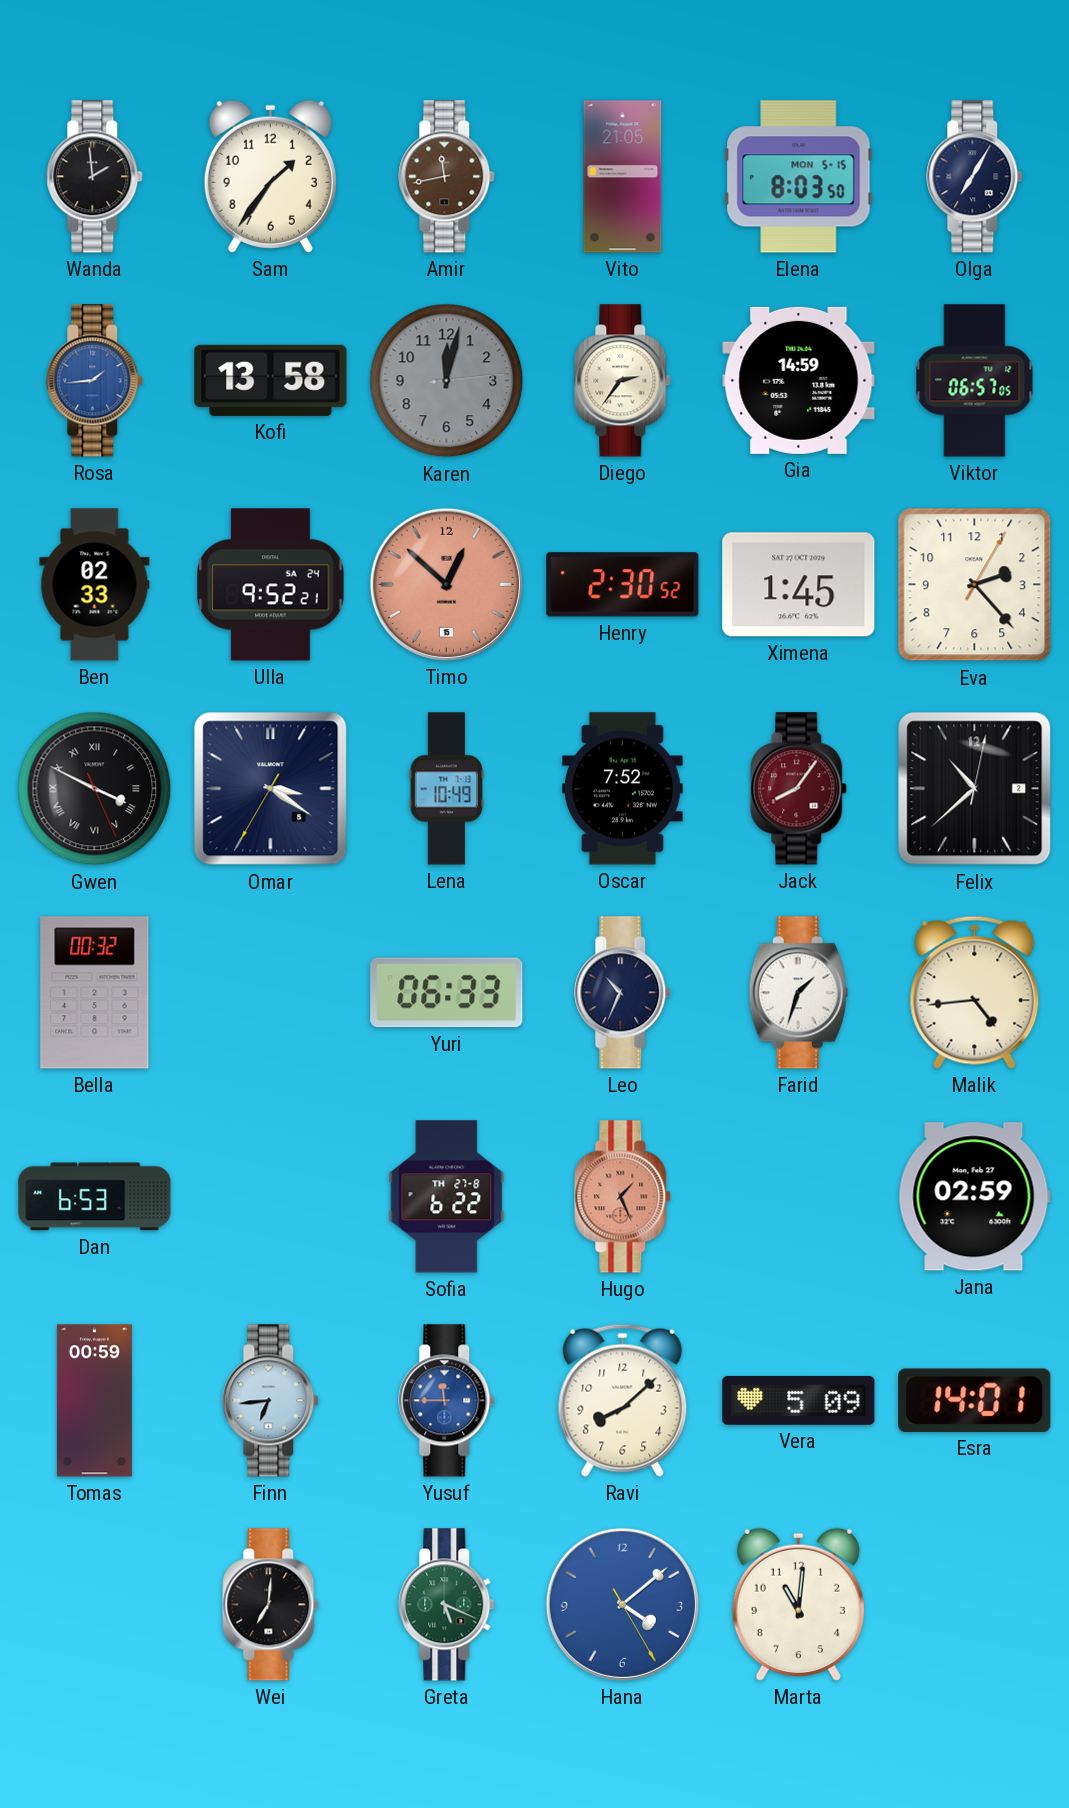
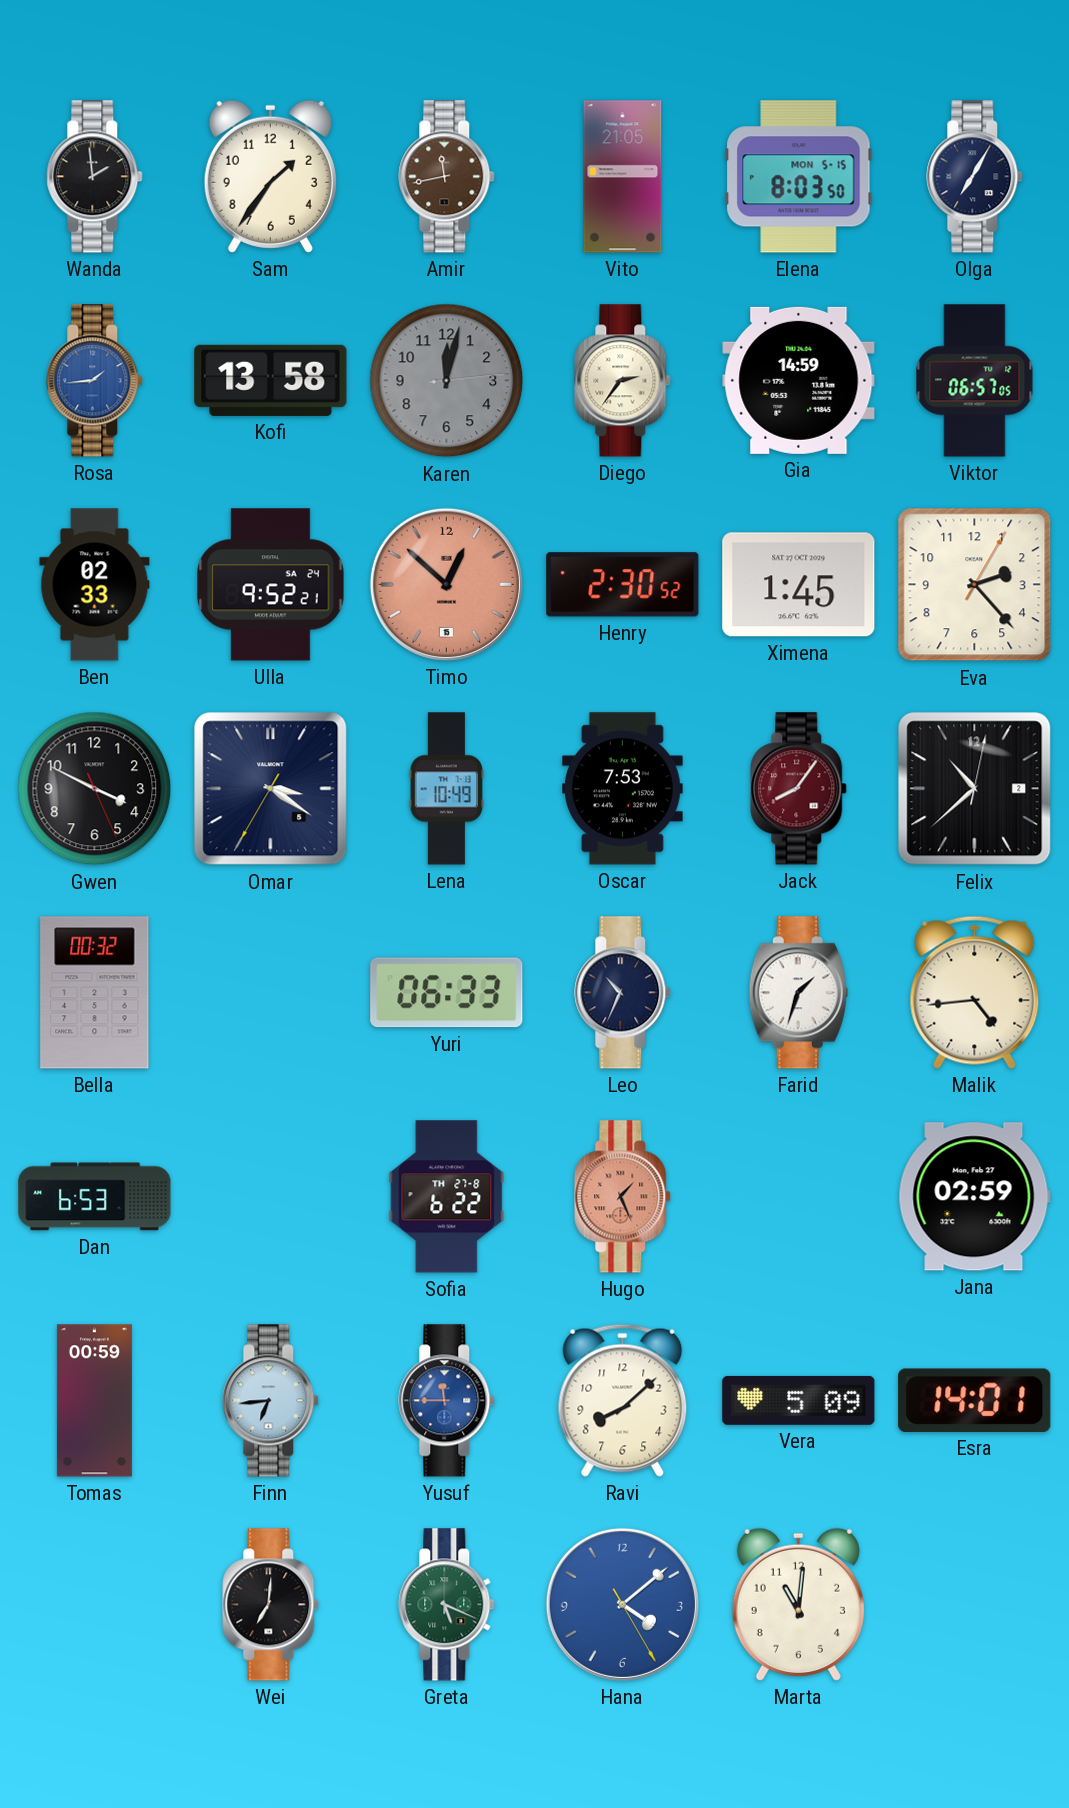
Gwen numerals: Roman -> Arabic (95, 789)
Oscar: 7:52 -> 7:53 (622, 789)
